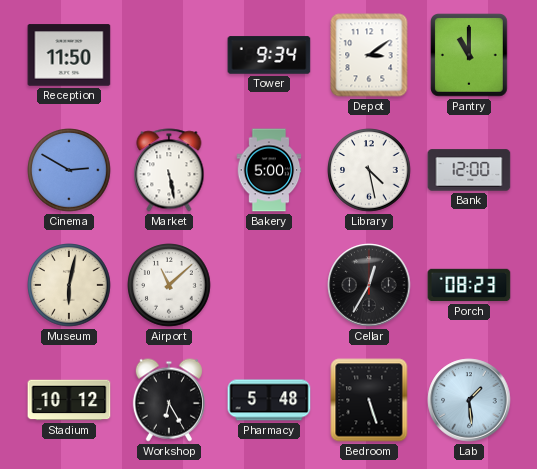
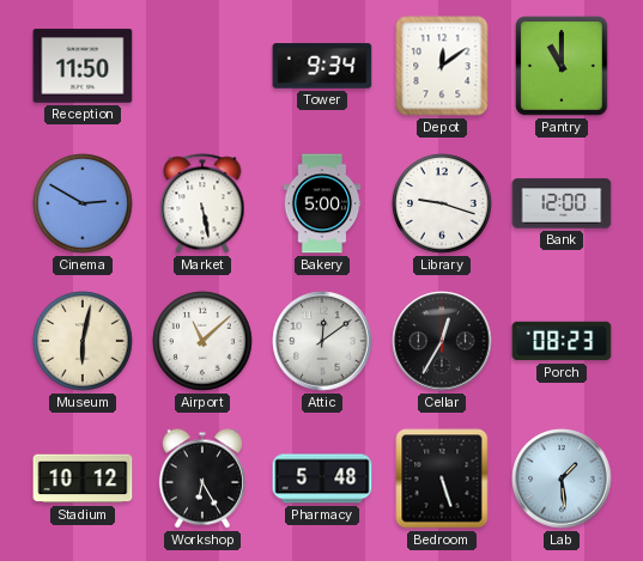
Depot: 3:09 -> 12:09 (442, 66)
Library: 4:28 -> 9:18 (442, 203)
Attic: none -> 12:09 (322, 341)
